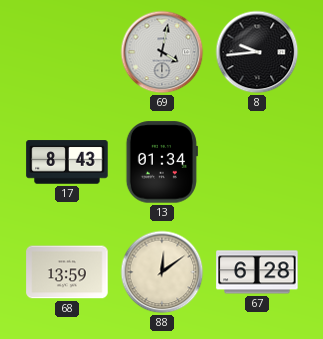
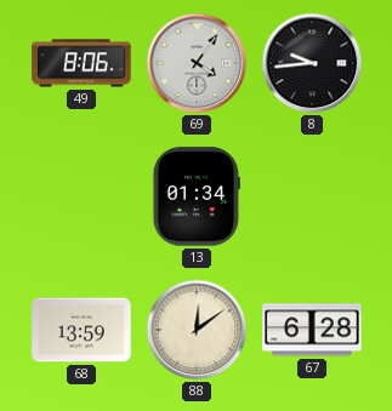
49: none -> 8:06 (81, 63)
69: 4:02 -> 4:06 (197, 63)
17: 8:43 -> none (67, 162)
